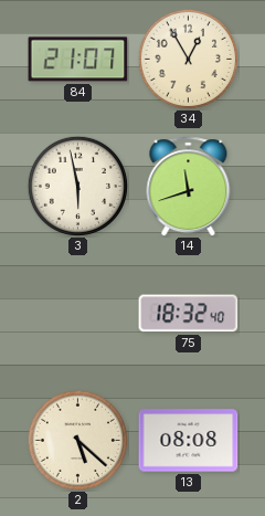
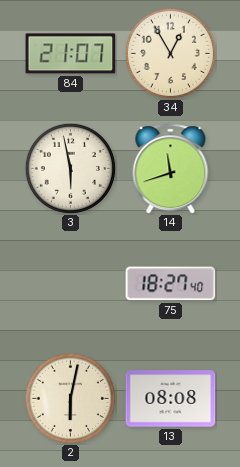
75: 18:32 -> 18:27 (171, 284)
2: 5:22 -> 6:02 (70, 398)
